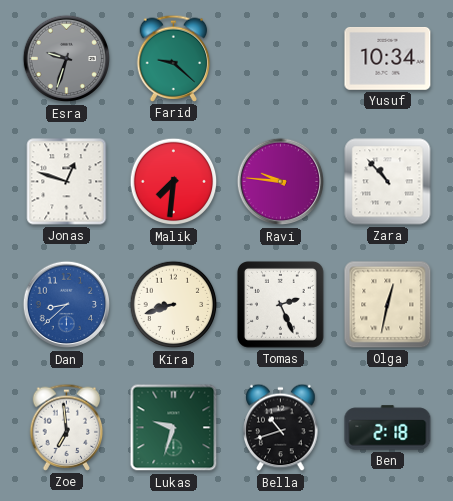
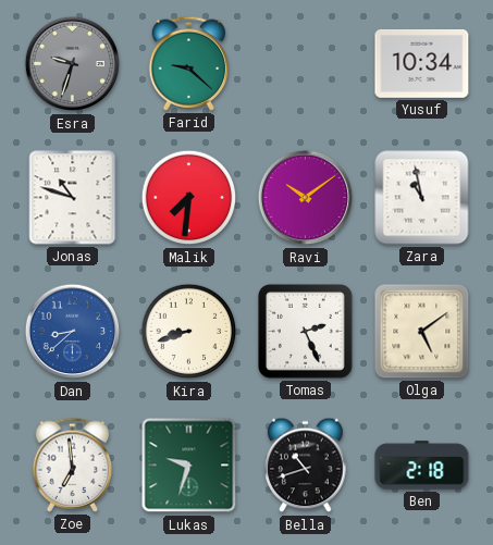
Jonas: 12:48 -> 10:48 (73, 198)
Ravi: 9:46 -> 10:09 (306, 198)
Zara: 10:53 -> 10:58 (422, 198)
Olga: 12:32 -> 5:09 (422, 332)
